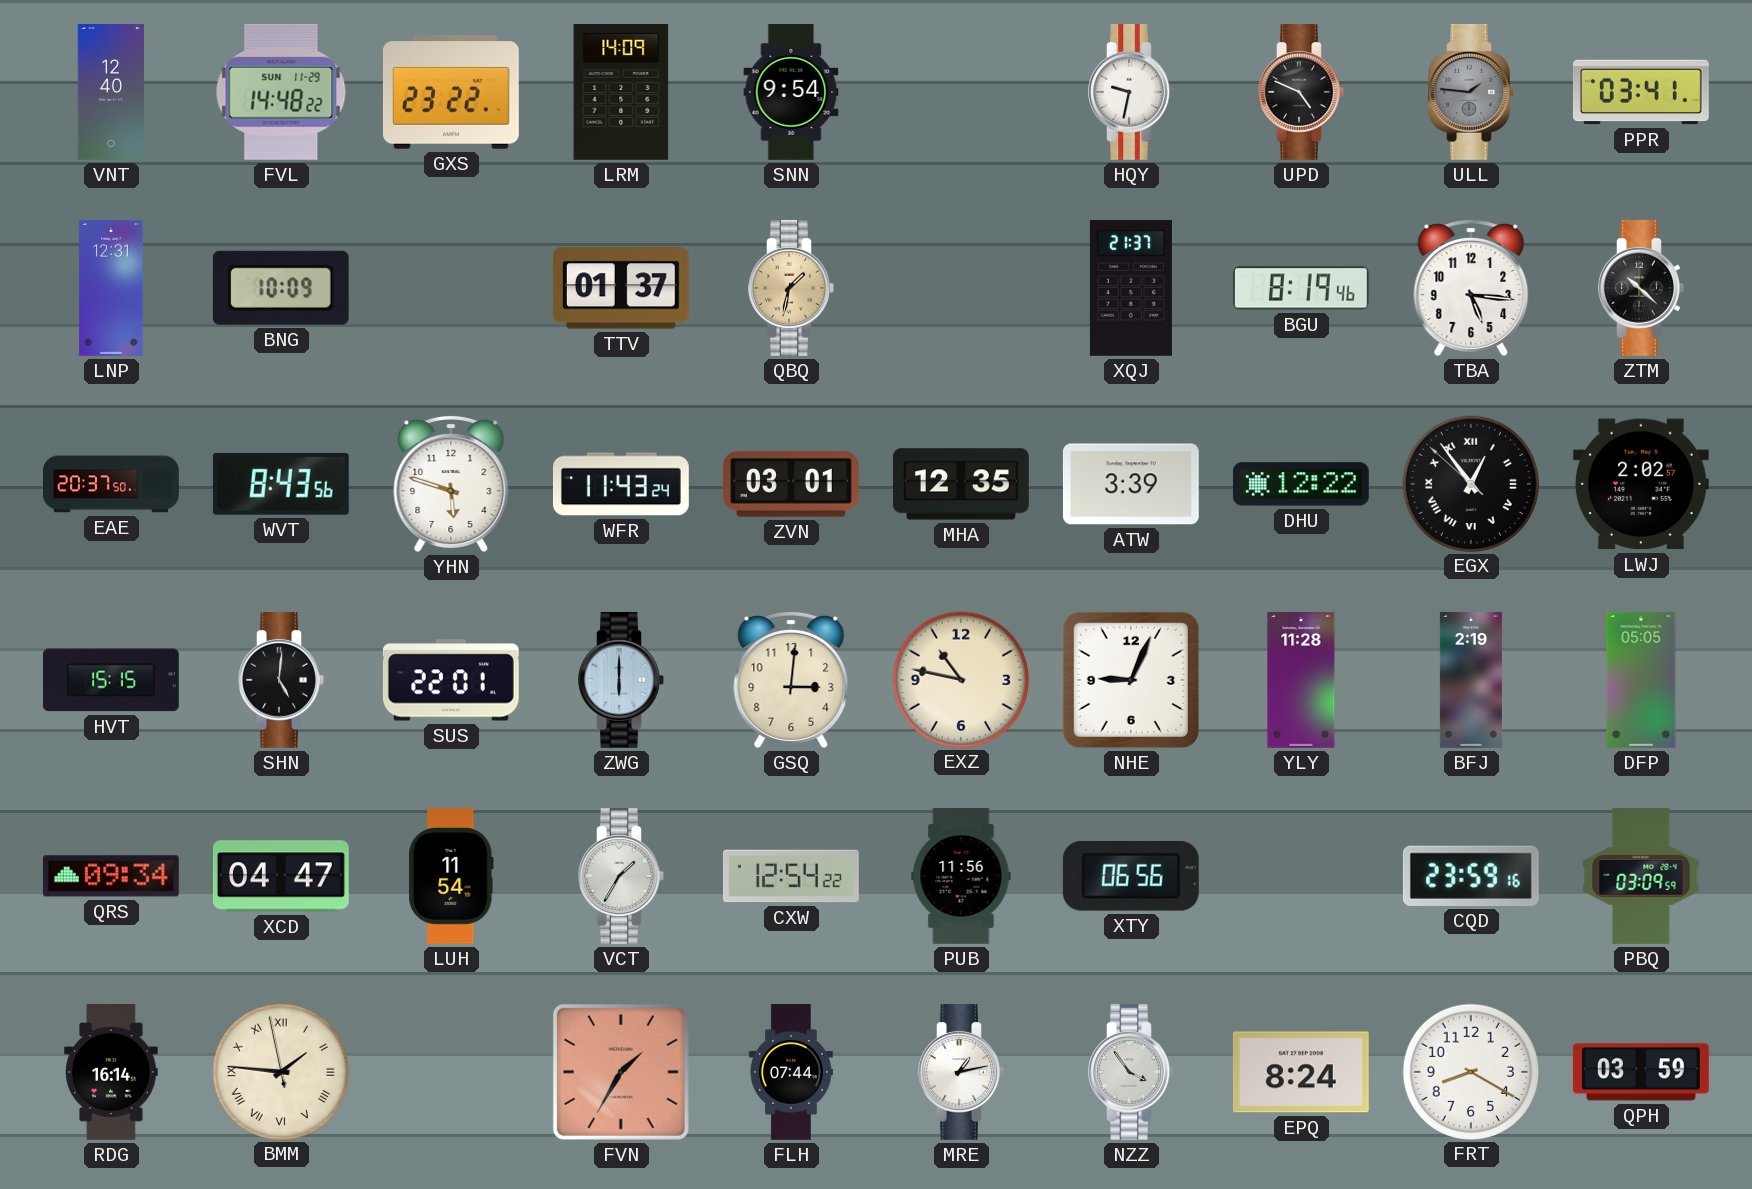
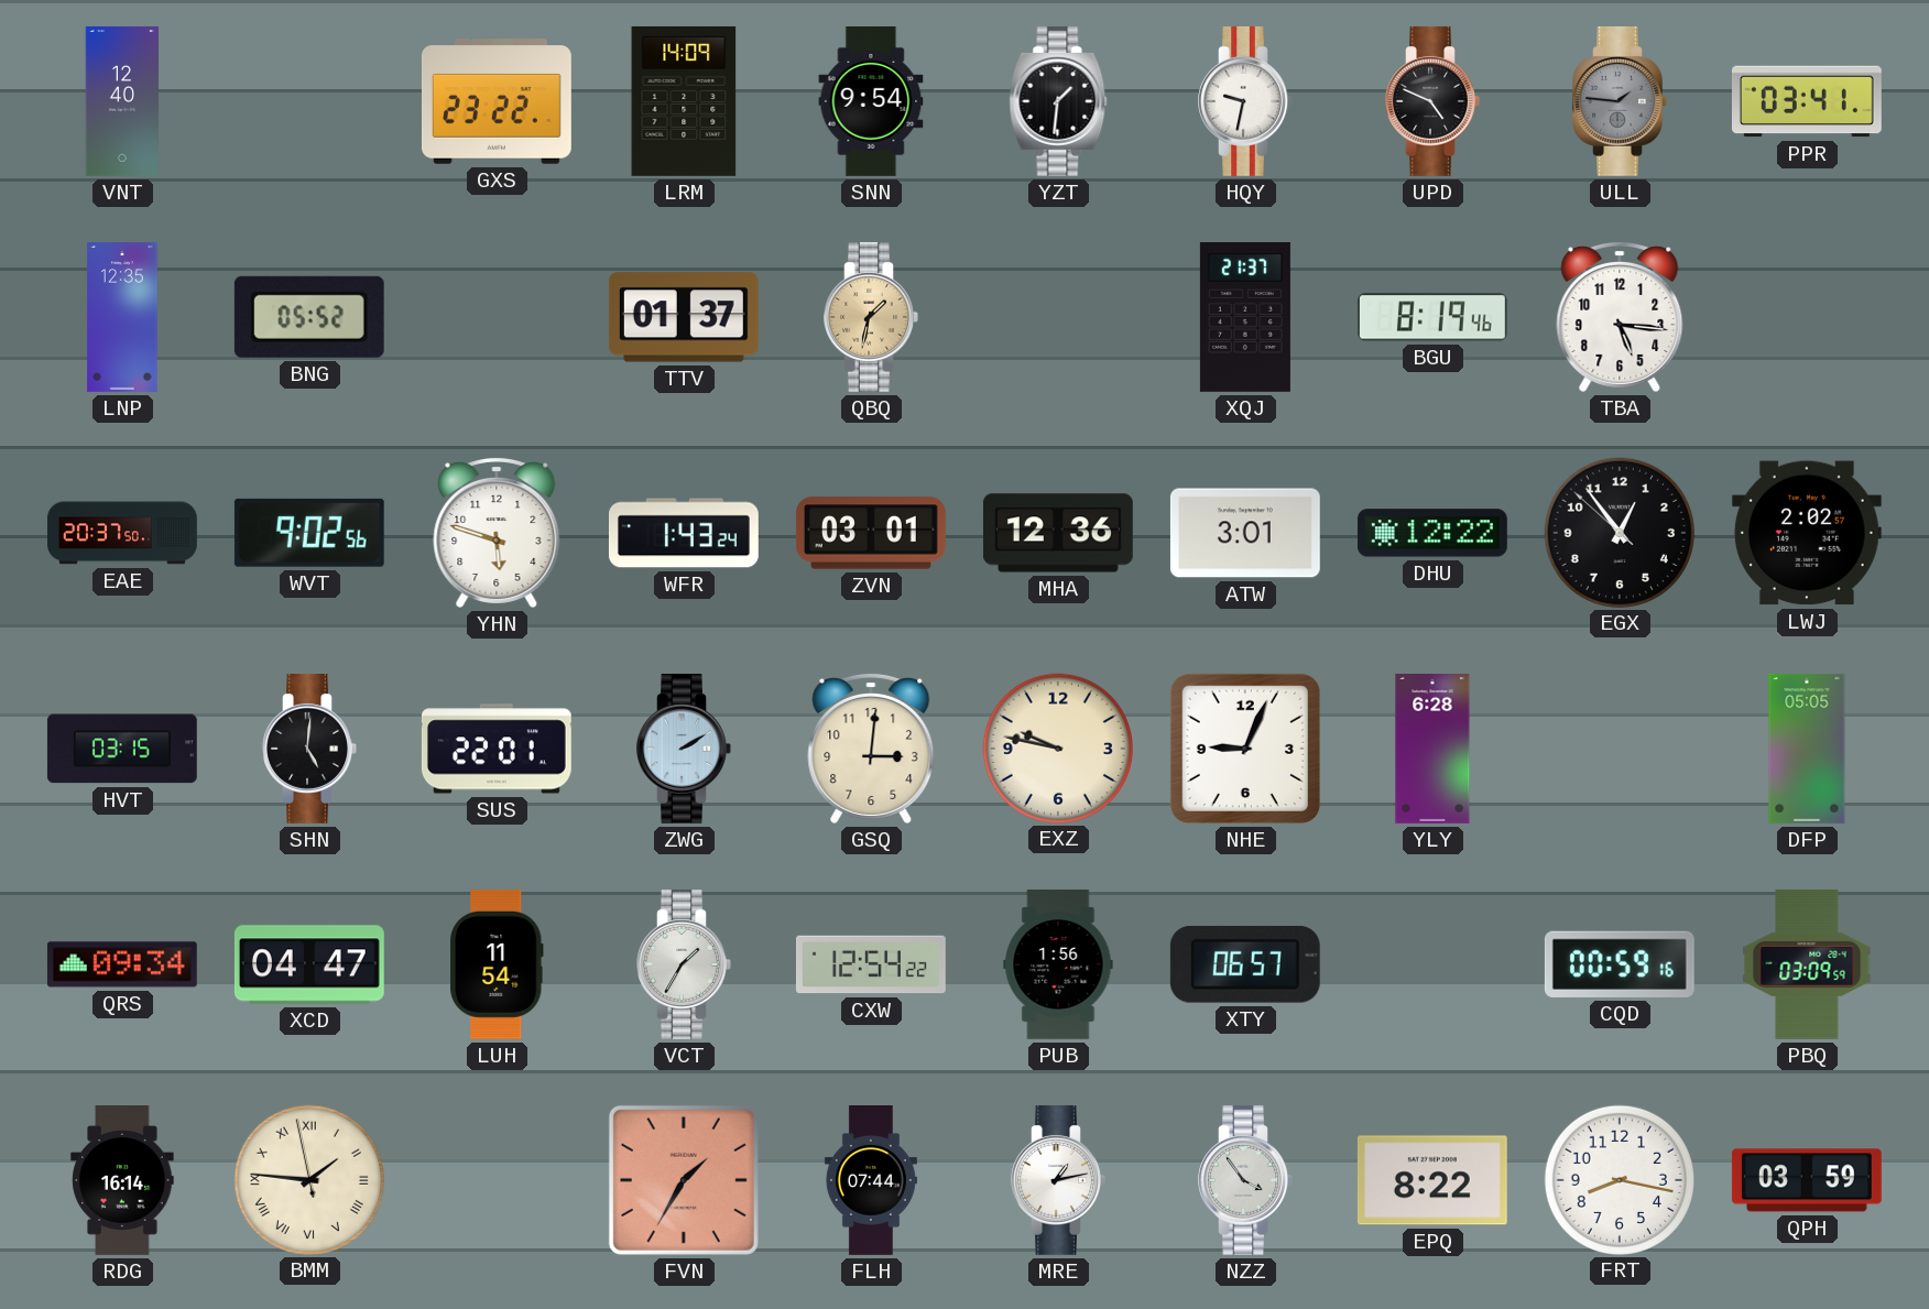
FVL: 14:48 -> none (281, 92)
YZT: none -> 1:31 (1058, 101)
LNP: 12:31 -> 12:35 (122, 318)
BNG: 10:09 -> 05:52 (309, 317)
ZTM: 10:22 -> none (1641, 288)
WVT: 8:43 -> 9:02 (309, 533)
WFR: 11:43 -> 1:43 (684, 533)
MHA: 12:35 -> 12:36 (1058, 533)
ATW: 3:39 -> 3:01 (1245, 533)
EGX numerals: Roman -> Arabic (1619, 532)
HVT: 15:15 -> 03:15 (122, 749)
ZWG: 6:00 -> 2:10 (684, 749)
EXZ: 10:47 -> 9:47 (1057, 748)
YLY: 11:28 -> 6:28 (1432, 749)
BFJ: 2:19 -> none (1471, 681)
PUB: 11:56 -> 1:56 (1058, 964)
XTY: 06:56 -> 06:57 (1245, 964)
CQD: 23:59 -> 00:59 (1620, 964)
EPQ: 8:24 -> 8:22 (1432, 1180)
FRT: 8:20 -> 8:17 (1619, 1179)
